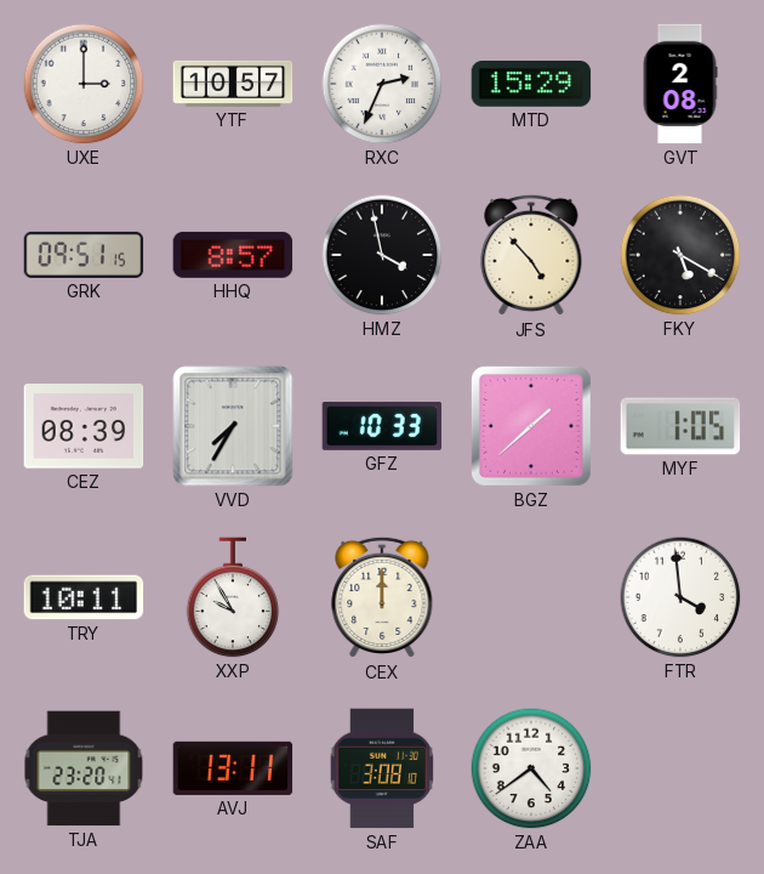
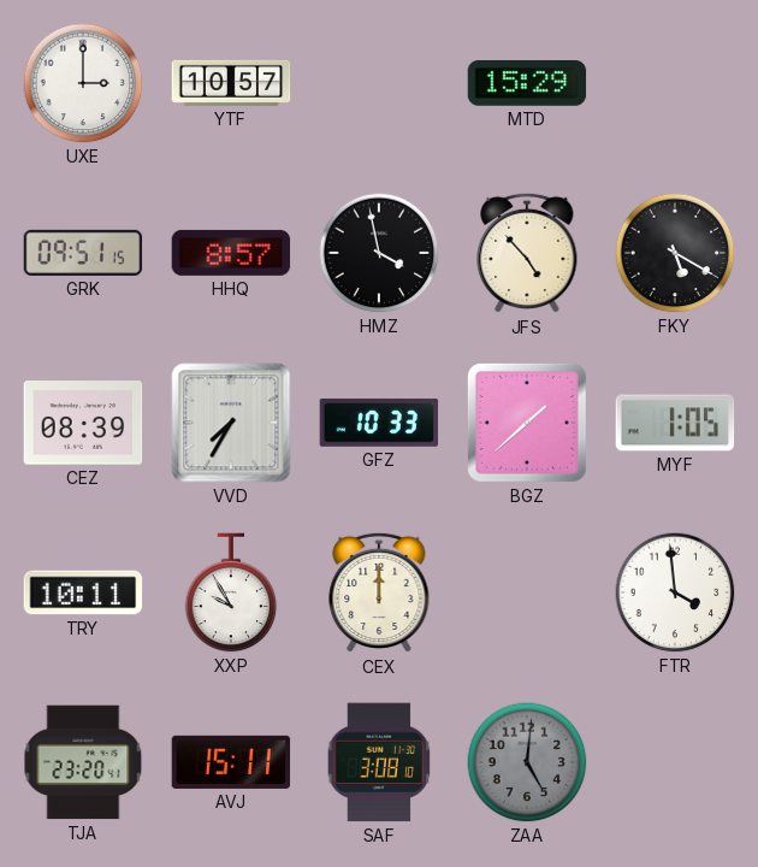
RXC: 2:34 -> none (382, 84)
GVT: 2:08 -> none (680, 84)
AVJ: 13:11 -> 15:11 (231, 762)
ZAA: 4:39 -> 5:01 (527, 762)
ZAA dial: white -> grey (527, 762)
